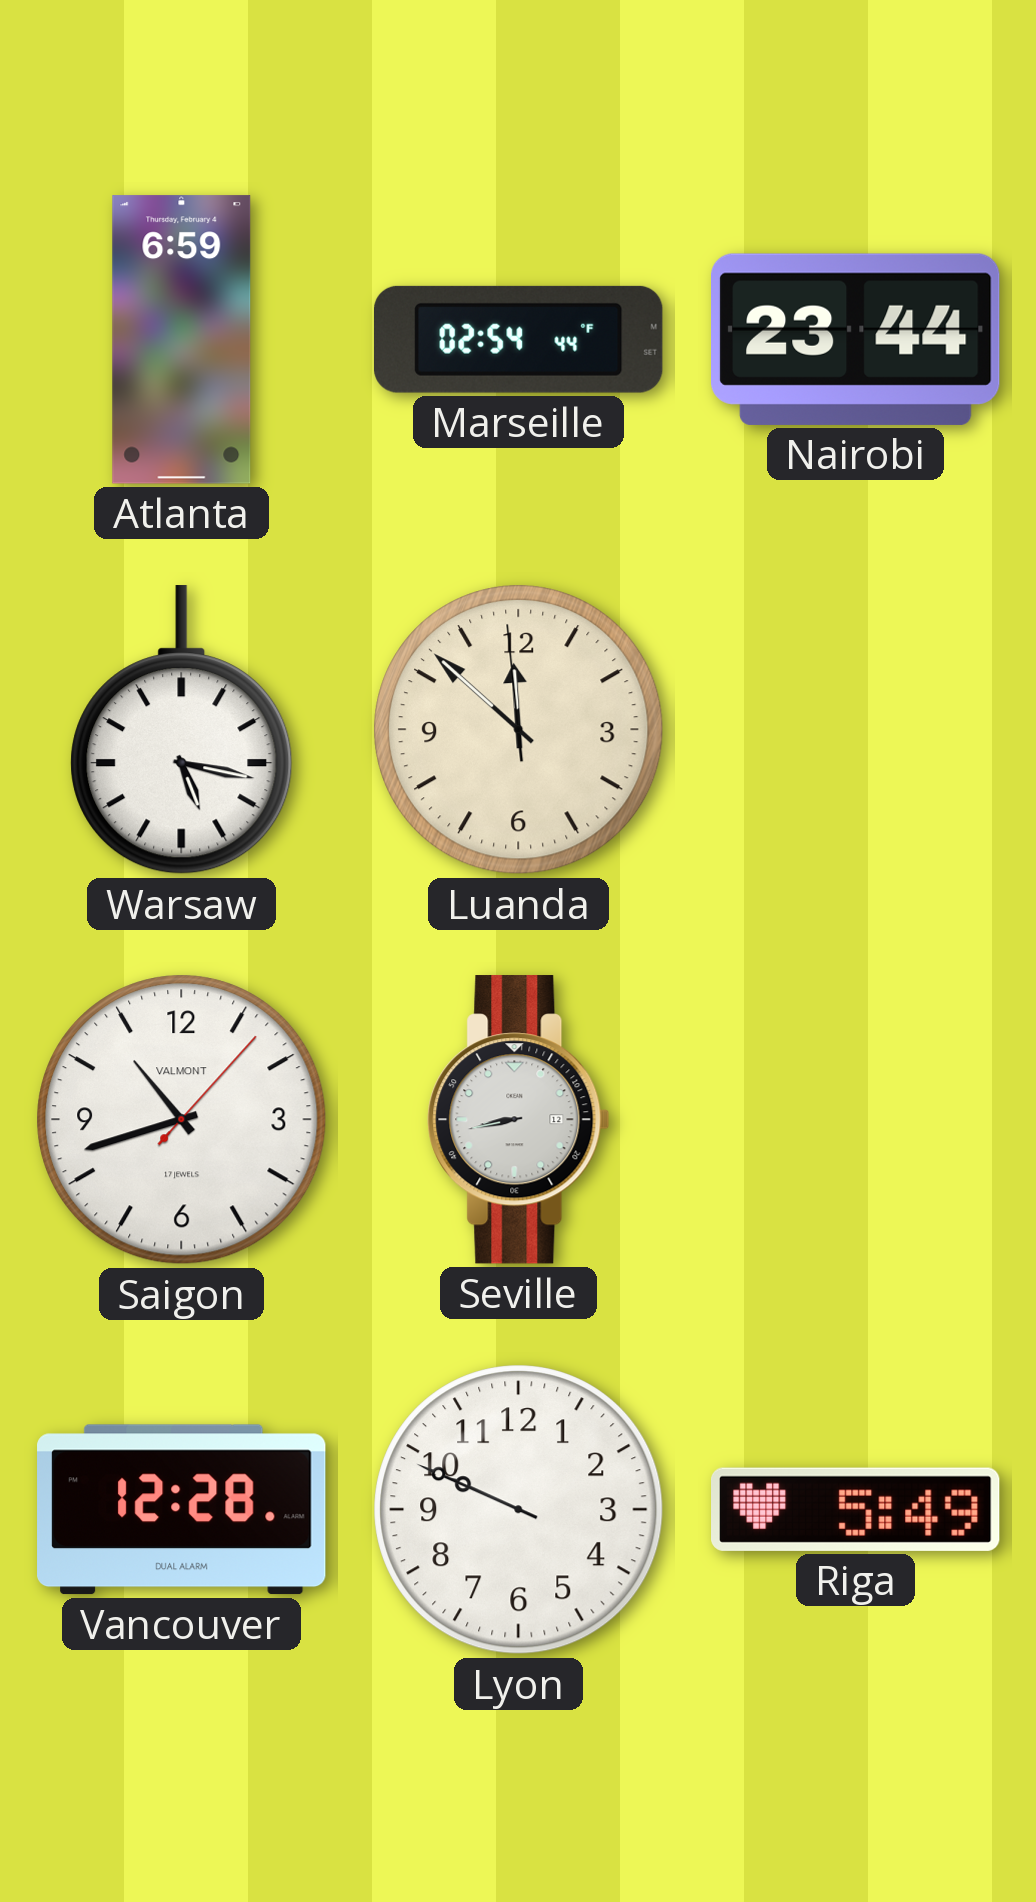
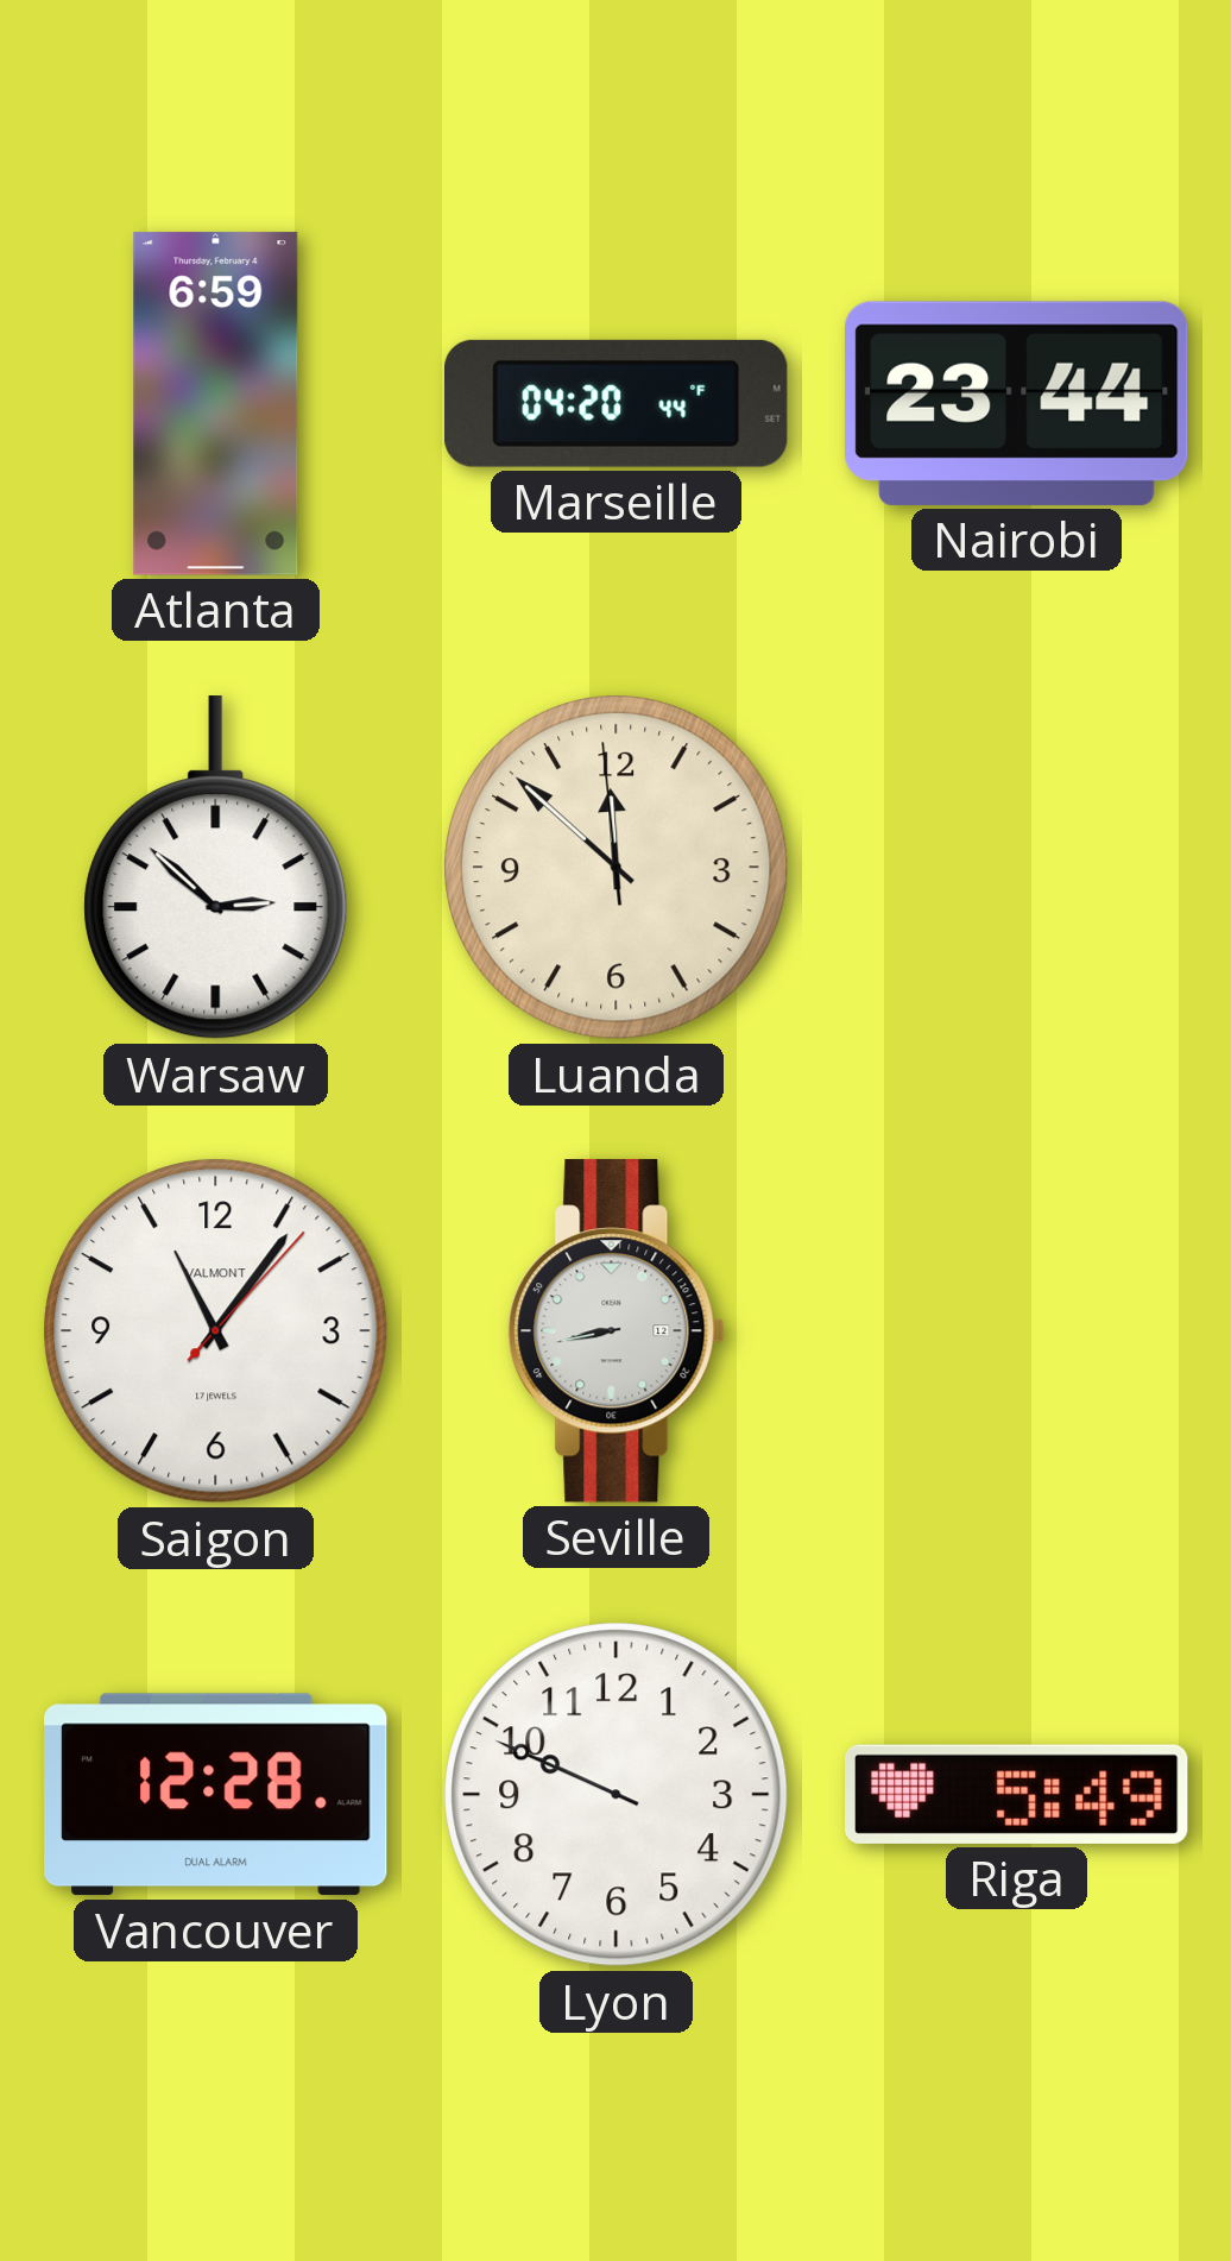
Marseille: 02:54 -> 04:20 (617, 403)
Warsaw: 5:17 -> 2:52 (216, 869)
Saigon: 10:42 -> 11:06 (216, 1331)
